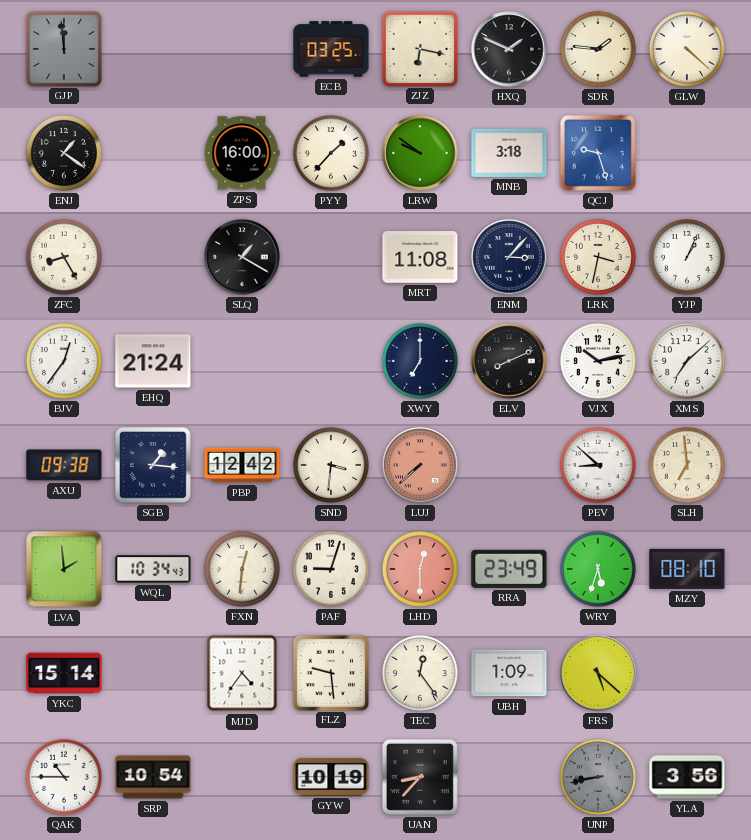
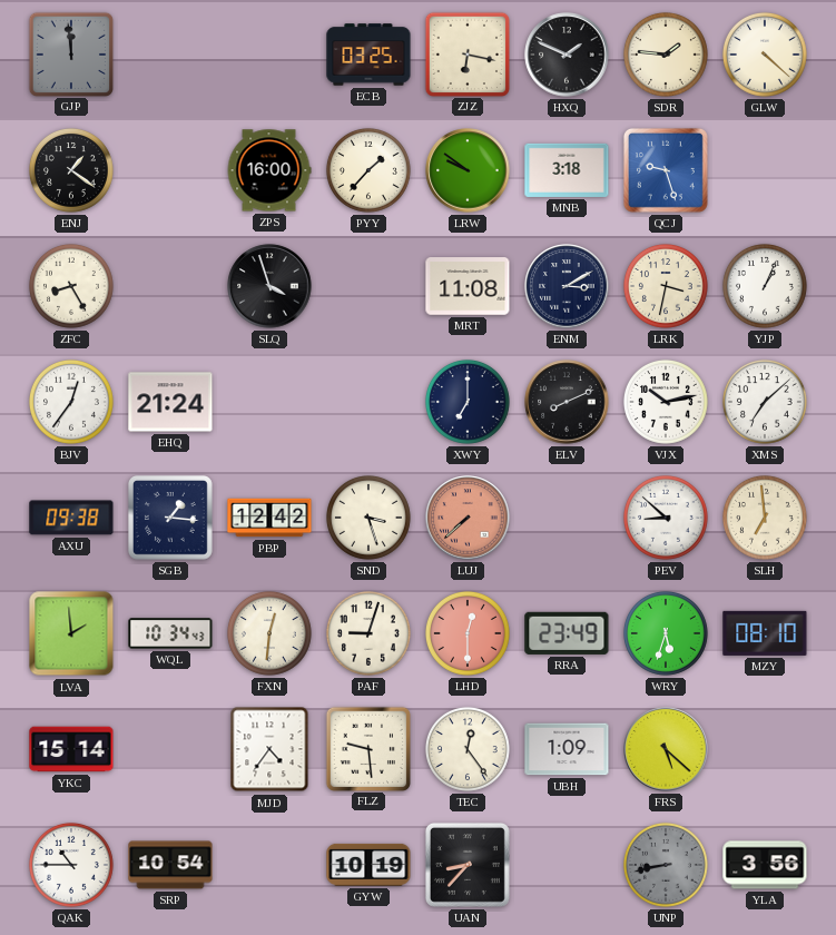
SLQ: 1:20 -> 3:57 (269, 286)
ENM: 3:07 -> 3:10 (567, 286)
SND: 3:31 -> 3:27 (368, 518)
